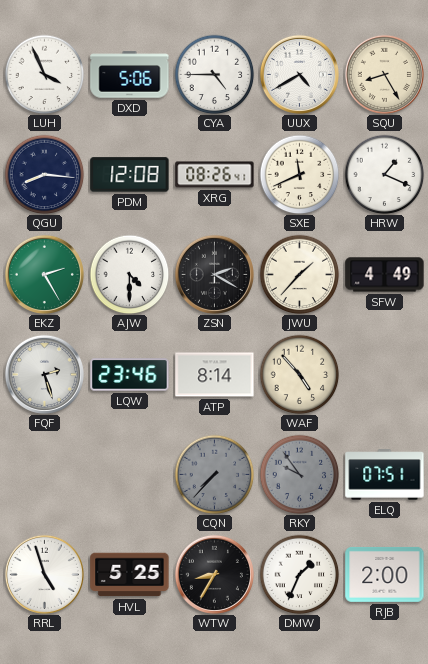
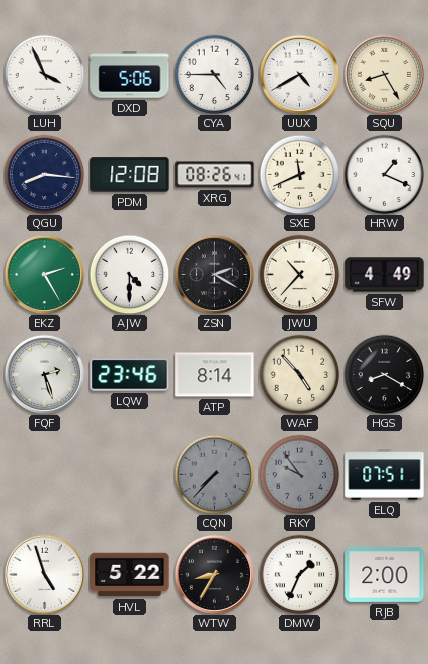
JWU: 1:37 -> 10:37 (299, 274)
HGS: none -> 8:20 (384, 374)
HVL: 5:25 -> 5:22 (130, 575)
